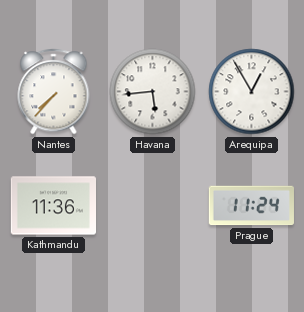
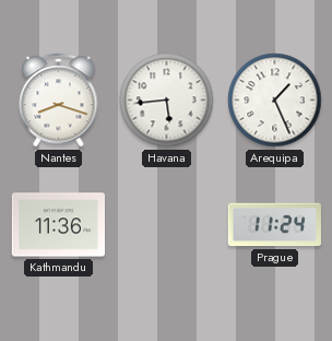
Nantes: 7:37 -> 8:18 (59, 101)
Arequipa: 12:55 -> 1:26 (275, 101)
